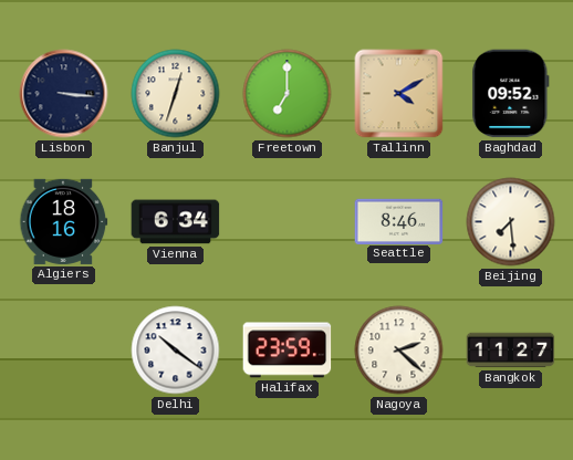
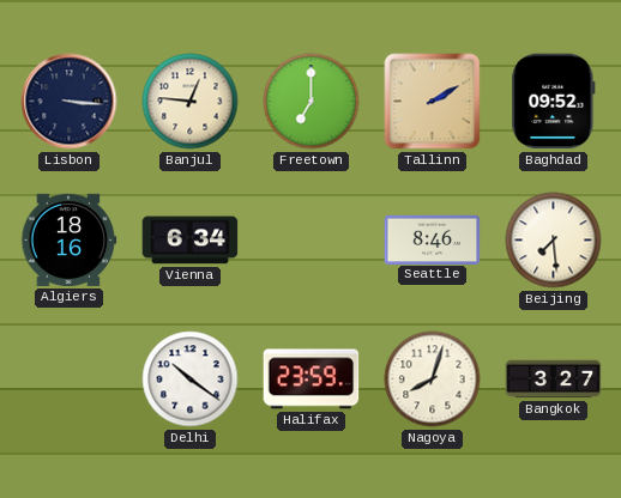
Banjul: 12:33 -> 12:46 (191, 102)
Tallinn: 4:10 -> 2:10 (433, 102)
Nagoya: 2:22 -> 8:03 (433, 379)
Bangkok: 11:27 -> 3:27 (554, 379)
